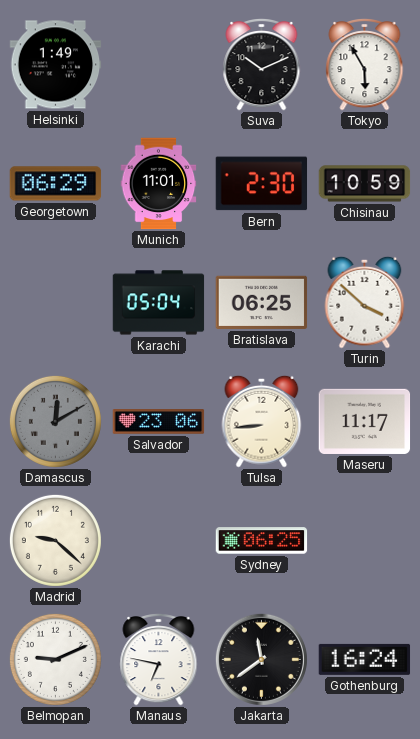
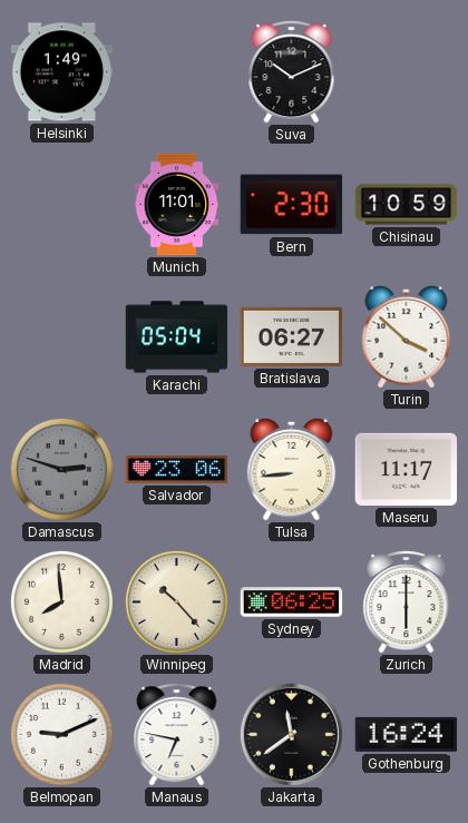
Tokyo: 5:55 -> none (365, 65)
Georgetown: 06:29 -> none (56, 184)
Bratislava: 06:25 -> 06:27 (292, 336)
Damascus: 12:10 -> 2:48 (61, 469)
Madrid: 9:22 -> 7:59 (61, 601)
Winnipeg: none -> 10:23 (176, 601)
Zurich: none -> 6:00 (407, 602)
